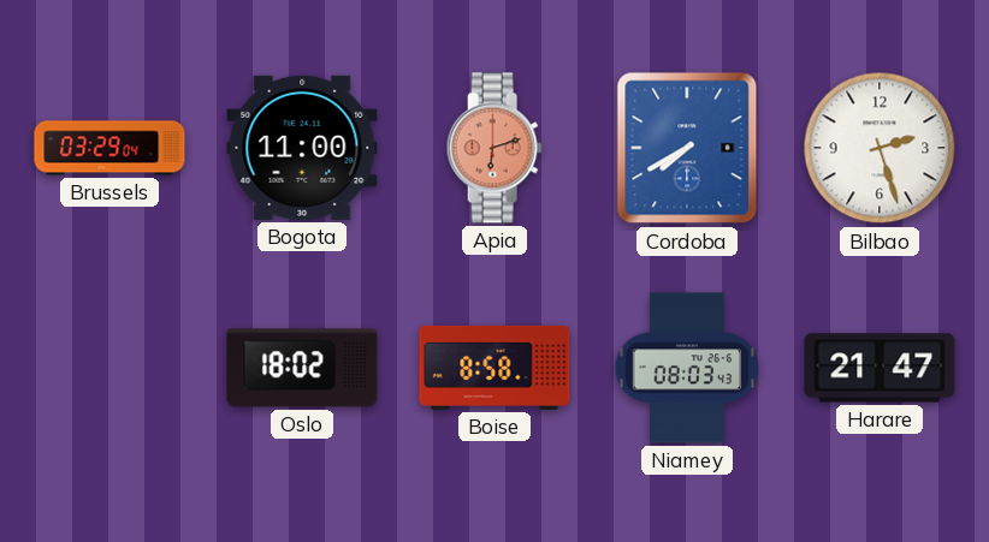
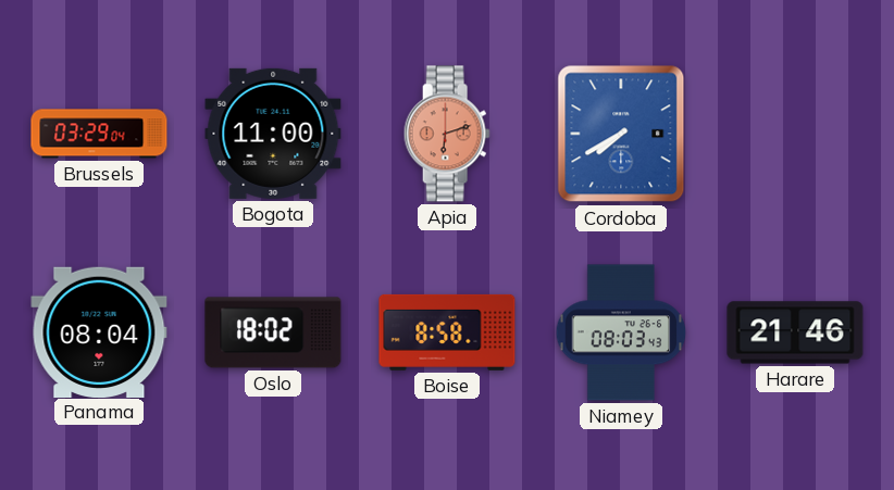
Bilbao: 2:27 -> none (880, 148)
Panama: none -> 08:04 (99, 331)
Harare: 21:47 -> 21:46 (795, 332)
